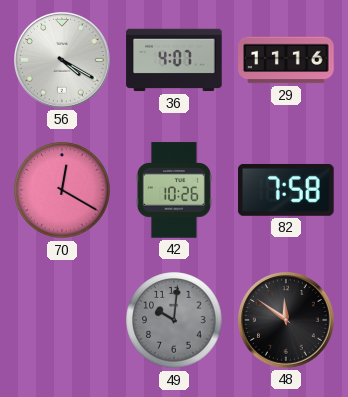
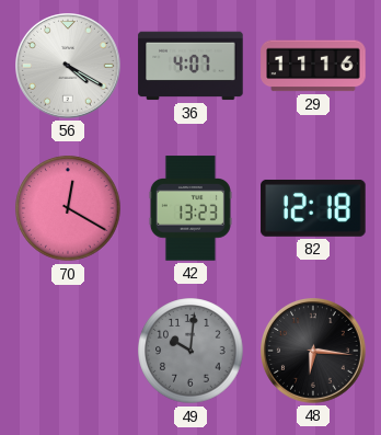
42: 10:26 -> 13:23 (190, 208)
82: 7:58 -> 12:18 (313, 208)
48: 11:51 -> 6:16 (314, 352)
